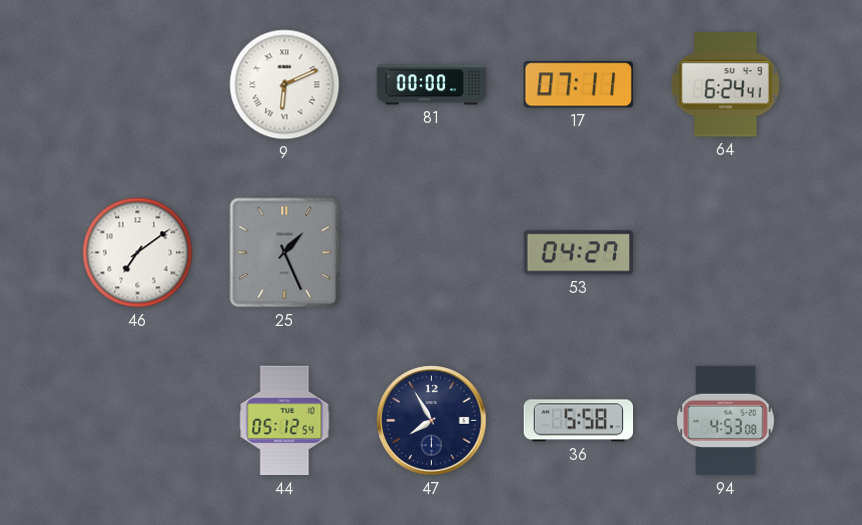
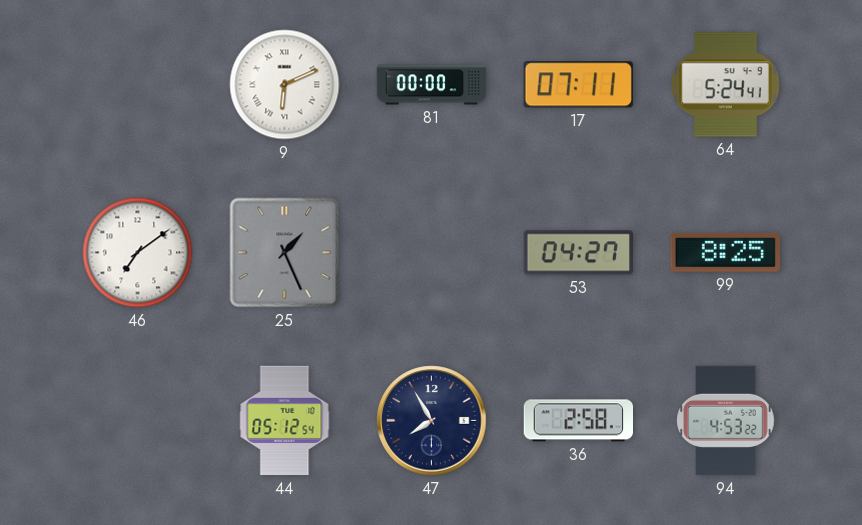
64: 6:24 -> 5:24 (726, 85)
99: none -> 8:25 (725, 252)
36: 5:58 -> 2:58 (578, 421)
94: 4:53:08 -> 4:53:22 (726, 421)
